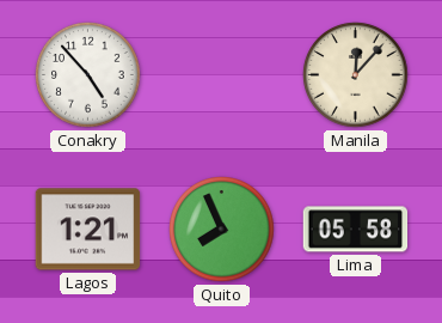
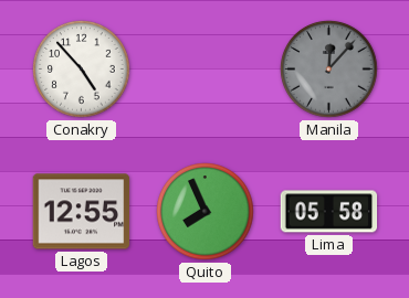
Manila dial: cream -> grey (329, 70)
Lagos: 1:21 -> 12:55 (82, 212)
